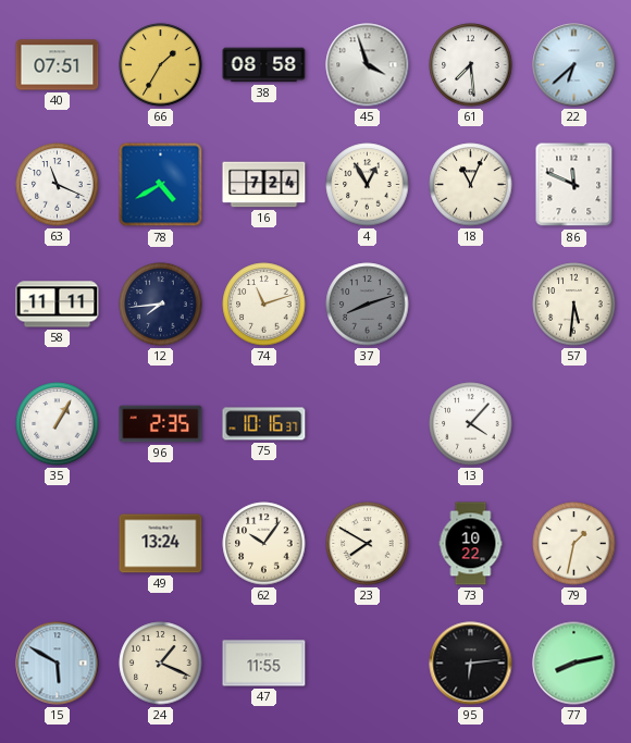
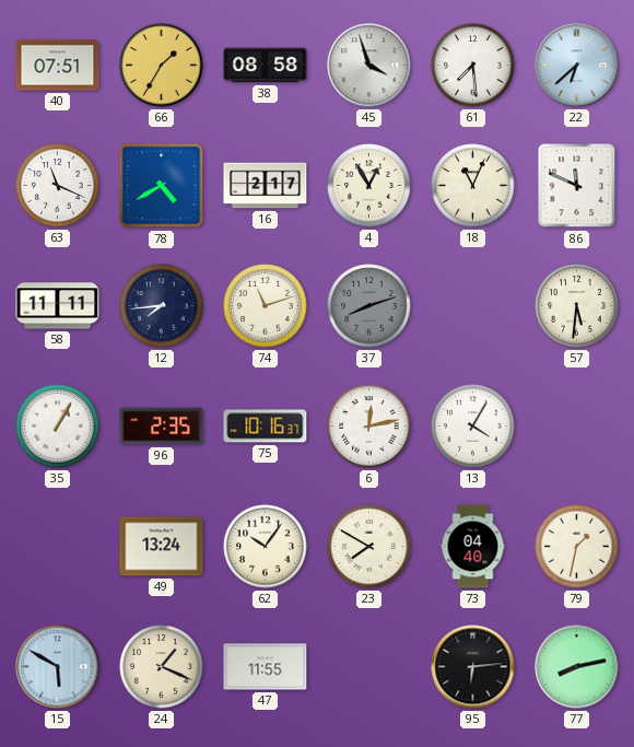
16: 7:24 -> 2:17 (266, 186)
6: none -> 12:13 (369, 427)
13: 4:07 -> 4:05 (473, 427)
73: 10:22 -> 04:40 (473, 547)
